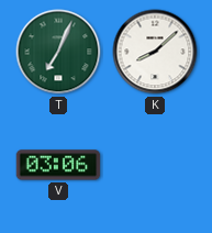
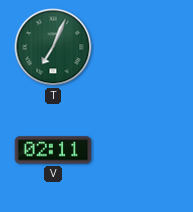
K: 8:08 -> none (155, 52)
V: 03:06 -> 02:11 (53, 150)
